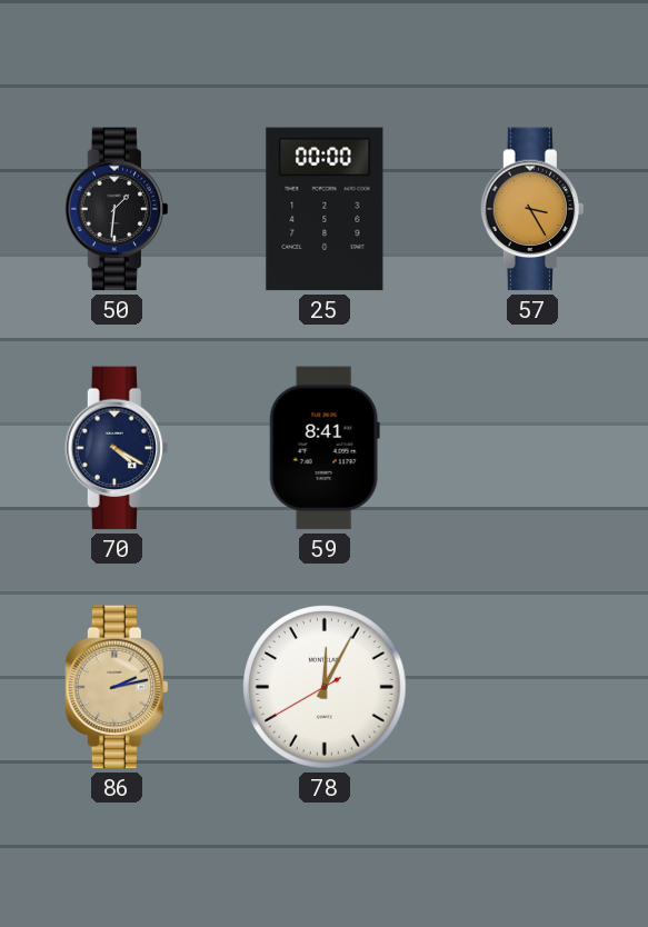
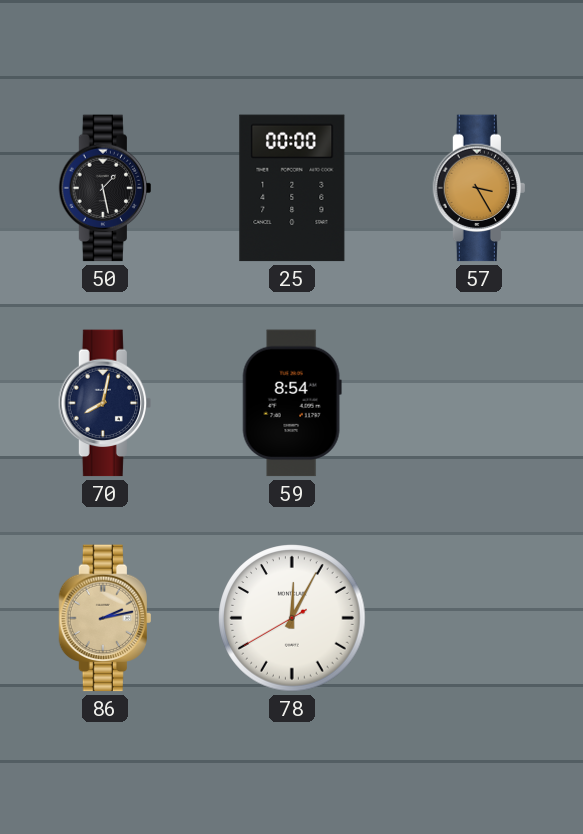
50: 1:31 -> 1:28 (105, 188)
70: 4:20 -> 8:02 (105, 403)
59: 8:41 -> 8:54 (292, 403)
